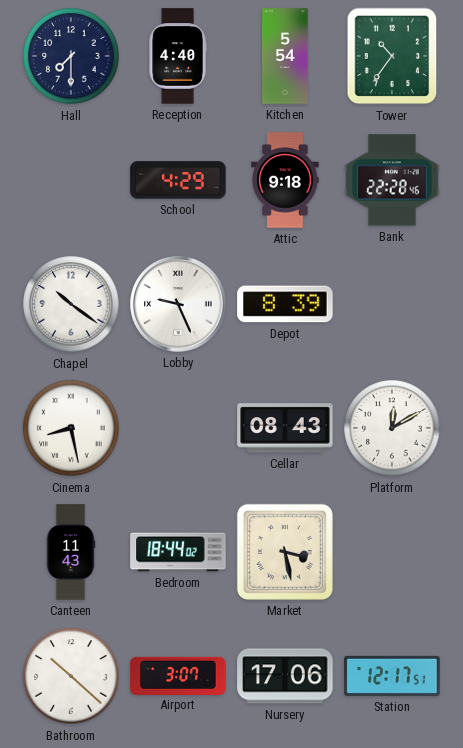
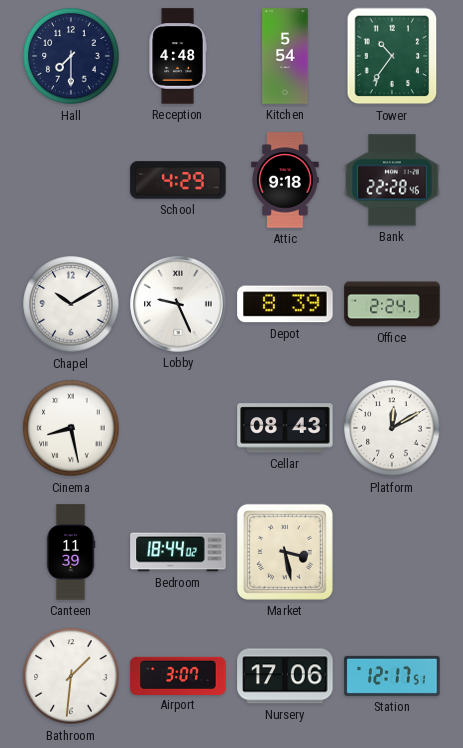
Reception: 4:40 -> 4:48 (178, 56)
Chapel: 10:21 -> 10:10 (71, 304)
Office: none -> 2:24 (392, 304)
Canteen: 11:43 -> 11:39 (71, 552)
Bathroom: 10:22 -> 1:31 (71, 676)
